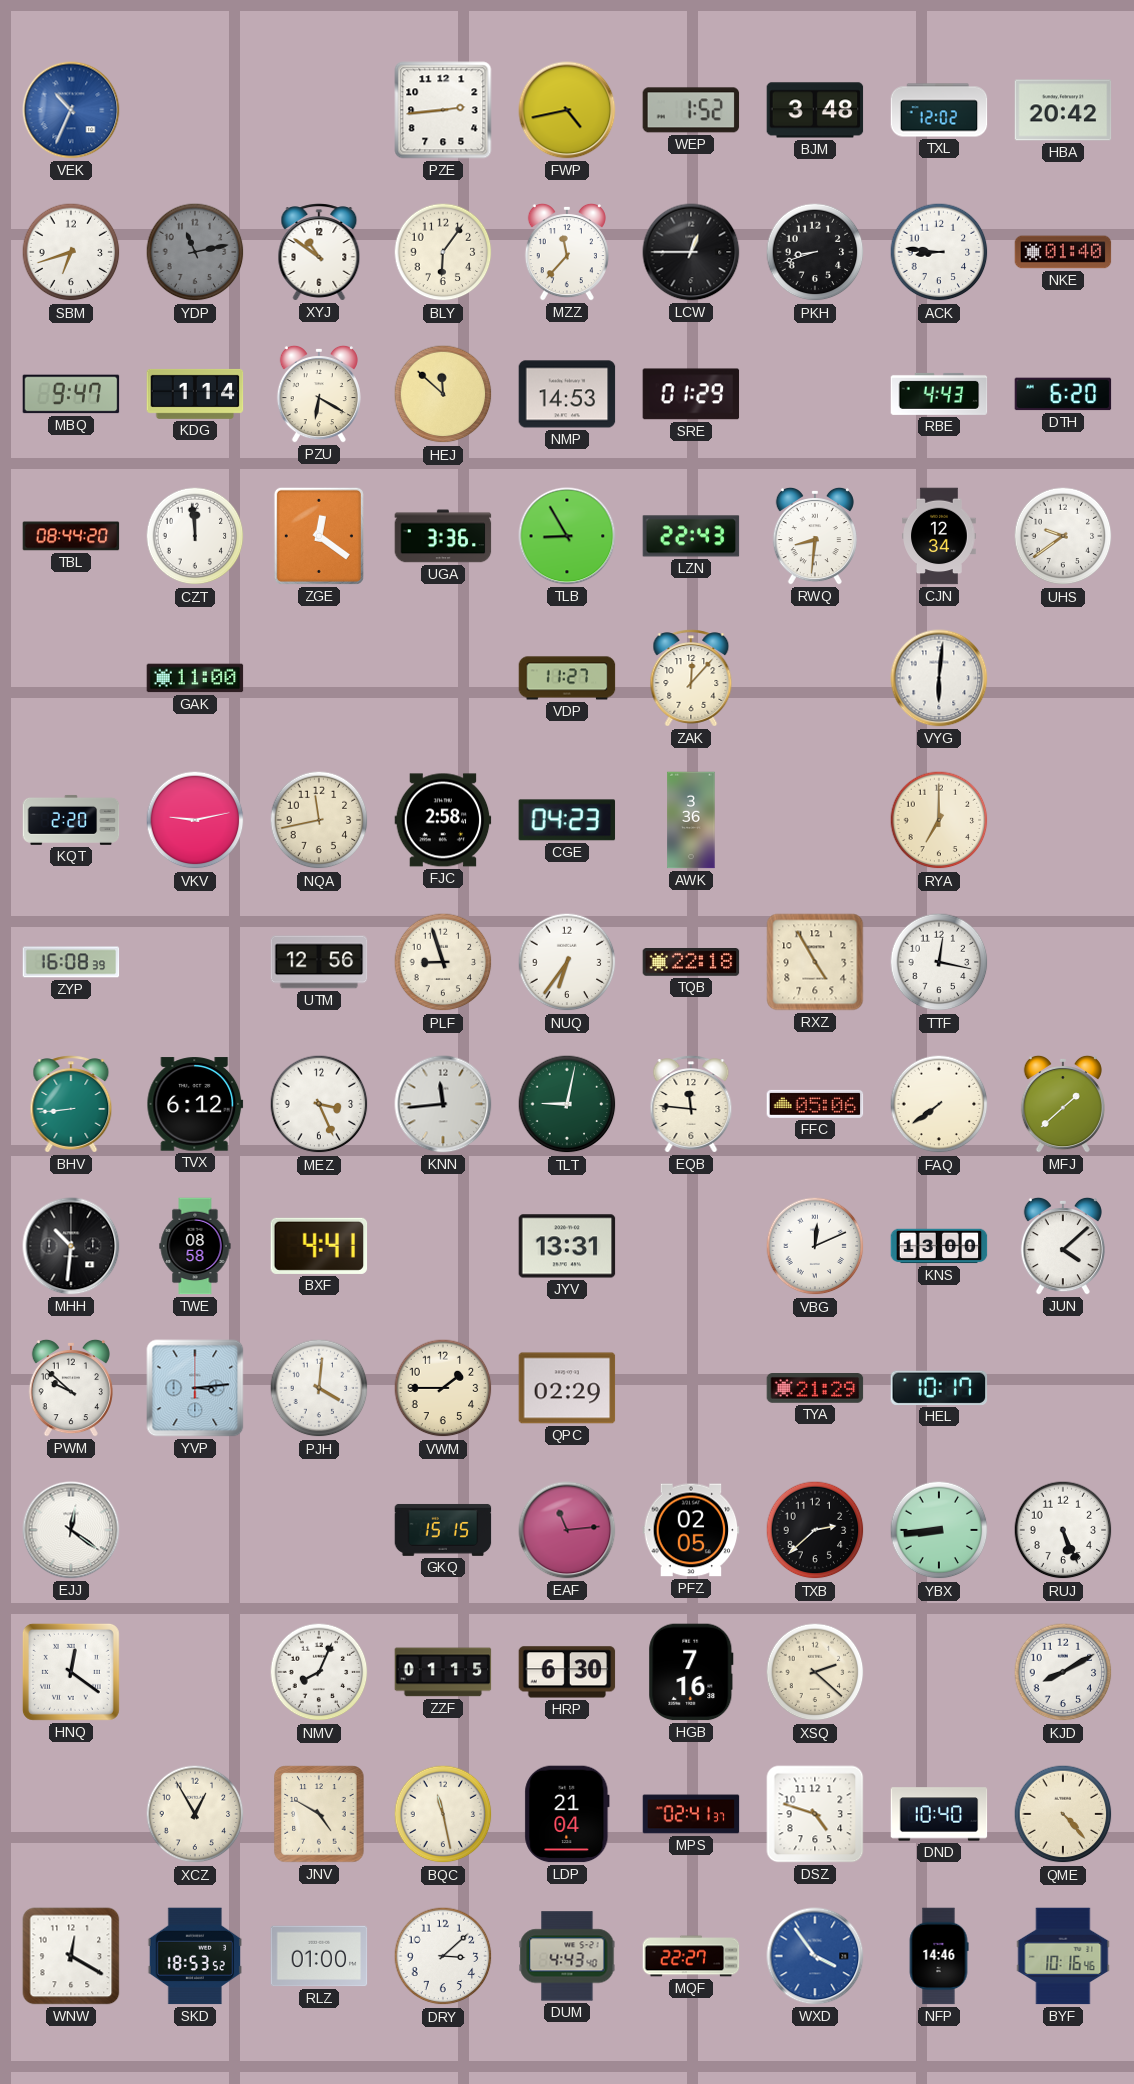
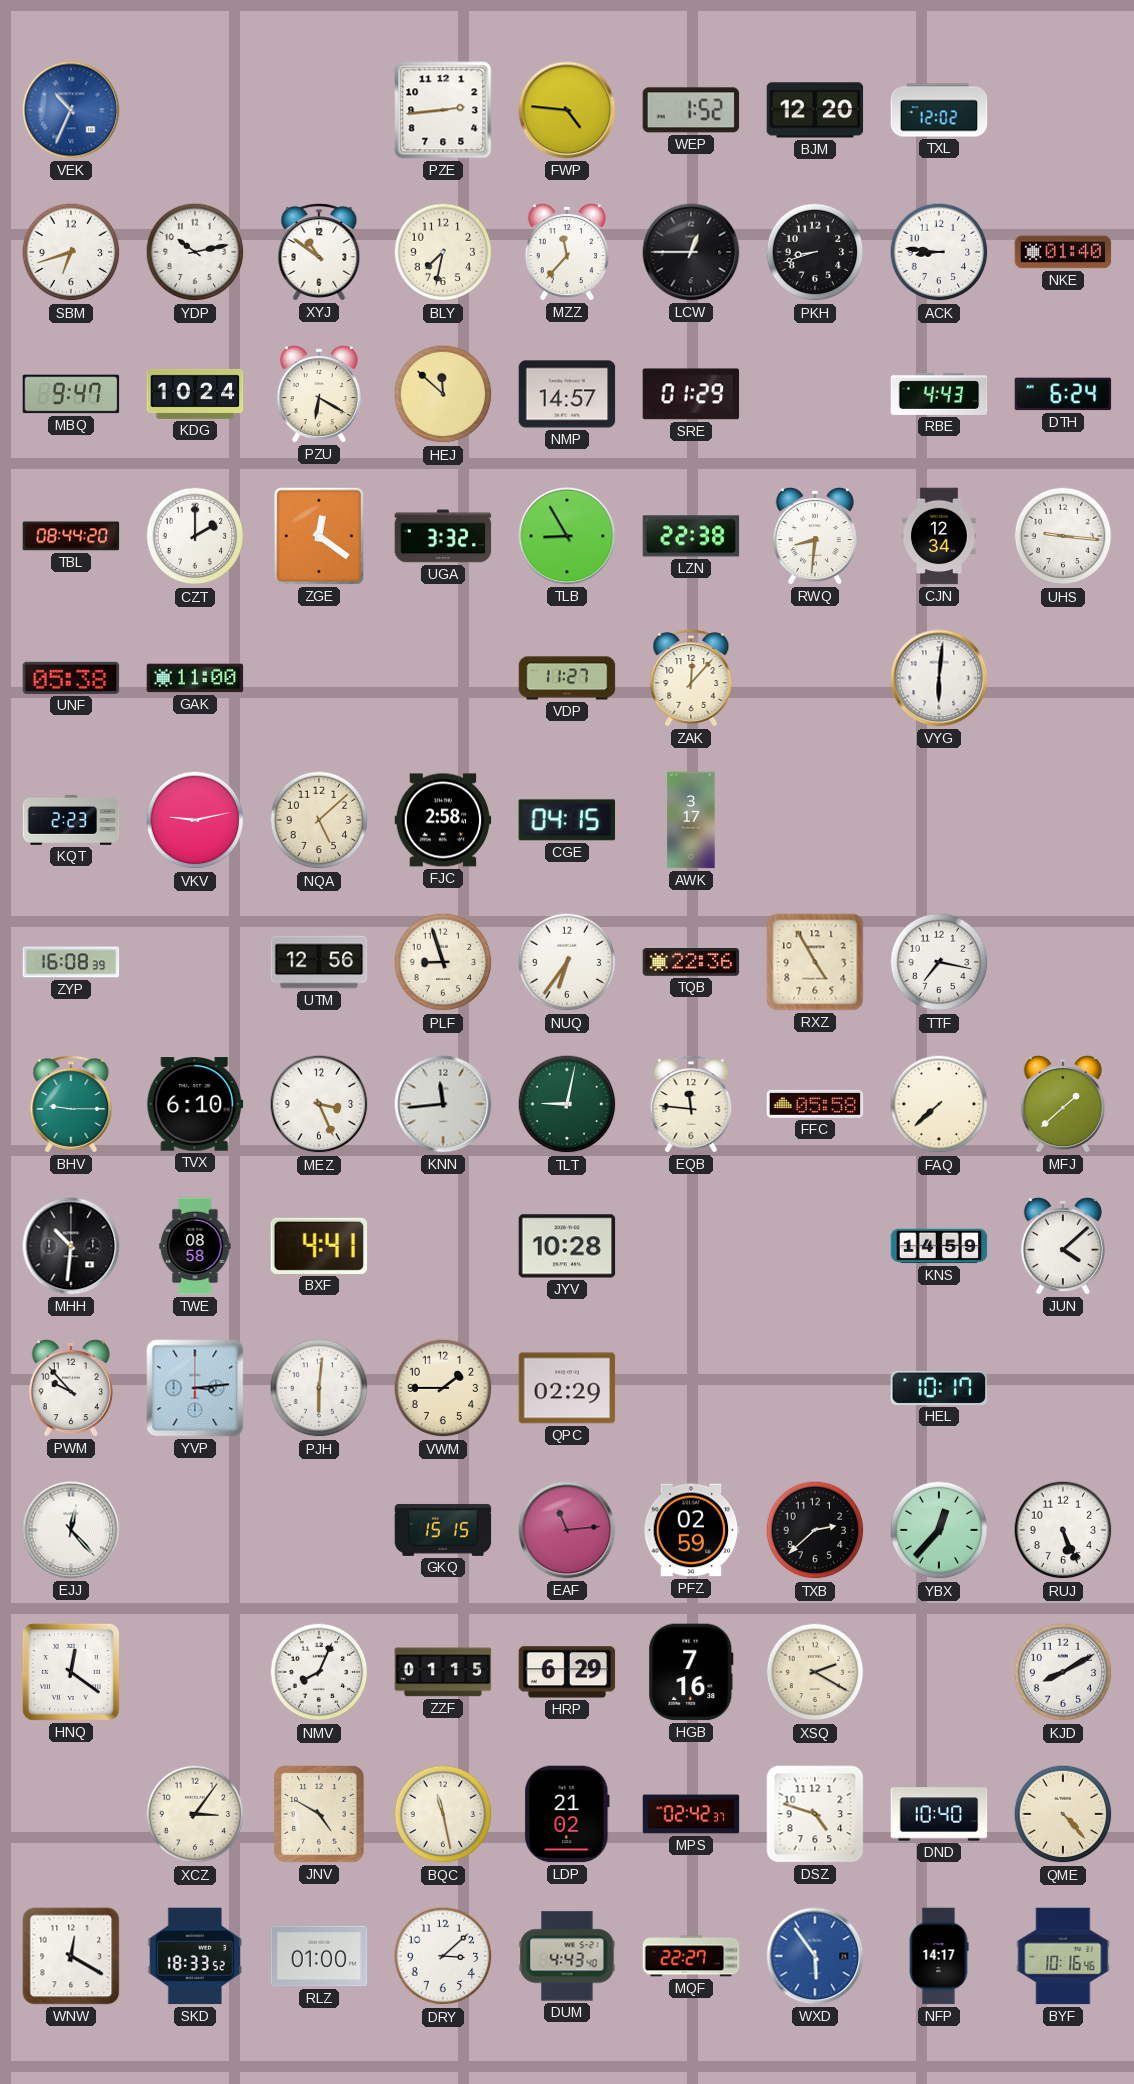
FWP: 4:43 -> 4:46 (567, 110)
BJM: 3:48 -> 12:20 (815, 110)
HBA: 20:42 -> none (1063, 110)
YDP: 11:13 -> 10:13 (195, 252)
YDP dial: grey -> white (195, 252)
BLY: 6:06 -> 7:32 (443, 252)
KDG: 1:14 -> 10:24 (195, 394)
NMP: 14:53 -> 14:57 (567, 394)
DTH: 6:20 -> 6:24 (1063, 394)
CZT: 11:59 -> 2:00 (195, 536)
UGA: 3:36 -> 3:32 (443, 536)
LZN: 22:43 -> 22:38 (691, 536)
UHS: 9:39 -> 9:16 (1063, 536)
UNF: none -> 05:38 (71, 678)
KQT: 2:20 -> 2:23 (71, 820)
NQA: 11:43 -> 5:08 (319, 820)
CGE: 04:23 -> 04:15 (567, 820)
AWK: 3:36 -> 3:17 (691, 820)
RYA: 7:00 -> none (939, 820)
TQB: 22:18 -> 22:36 (691, 963)
TTF: 12:17 -> 7:17 (939, 962)
BHV: 8:44 -> 9:15 (71, 1104)
TVX: 6:12 -> 6:10 (195, 1104)
FFC: 05:06 -> 05:58 (815, 1104)
FAQ: 7:39 -> 7:38 (939, 1104)
JYV: 13:31 -> 10:28 (567, 1246)
VBG: 12:11 -> none (815, 1246)
KNS: 13:00 -> 14:59 (939, 1246)
PWM: 9:52 -> 9:53 (71, 1388)
PJH: 4:01 -> 6:01 (319, 1388)
TYA: 21:29 -> none (815, 1389)
EJJ: 12:21 -> 12:23 (71, 1530)
PFZ: 02:05 -> 02:59 (691, 1530)
YBX: 8:44 -> 12:37 (939, 1530)
HRP: 6:30 -> 6:29 (567, 1672)
XSQ: 2:22 -> 2:20 (815, 1672)
XCZ: 12:55 -> 3:06 (195, 1814)
LDP: 21:04 -> 21:02 (567, 1814)
MPS: 02:41 -> 02:42 (691, 1814)
SKD: 18:53 -> 18:33 (194, 1956)
WXD: 3:54 -> 5:54 (815, 1956)
NFP: 14:46 -> 14:17 (939, 1956)
